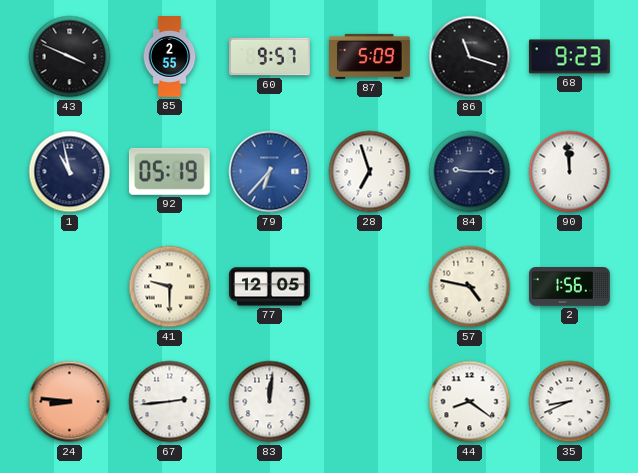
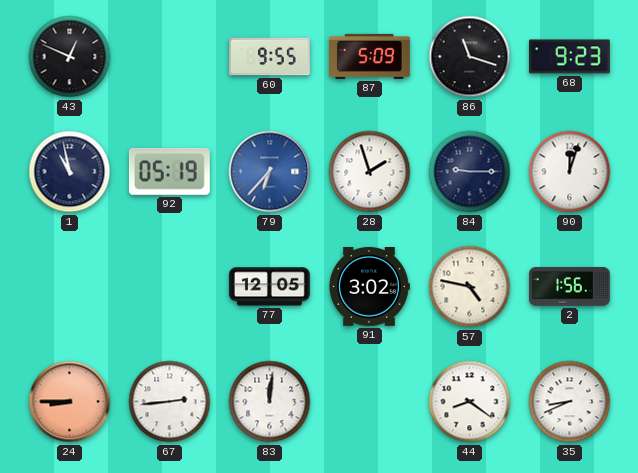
43: 3:49 -> 12:49 (70, 57)
85: 2:55 -> none (170, 57)
60: 9:57 -> 9:55 (270, 57)
28: 6:57 -> 1:57 (370, 172)
90: 11:59 -> 12:03 (570, 172)
41: 9:30 -> none (170, 287)
91: none -> 3:02 (369, 287)
24: 8:46 -> 8:45 (70, 402)
